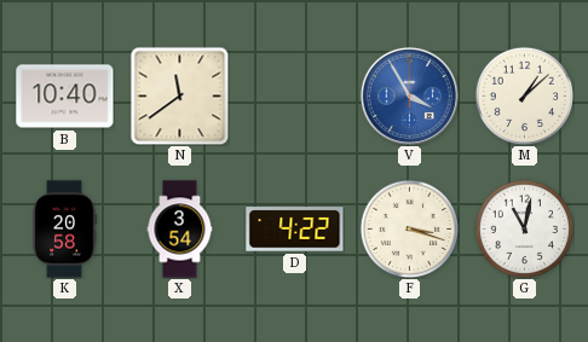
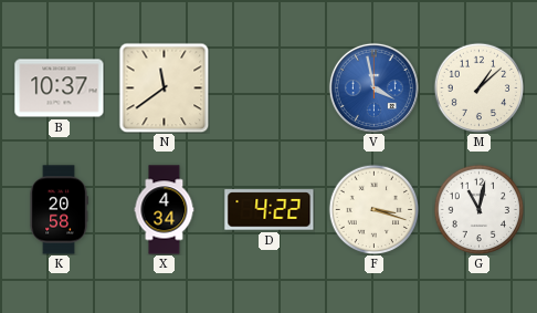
B: 10:40 -> 10:37 (60, 88)
V: 3:55 -> 3:58 (373, 87)
X: 3:54 -> 4:34 (165, 210)
